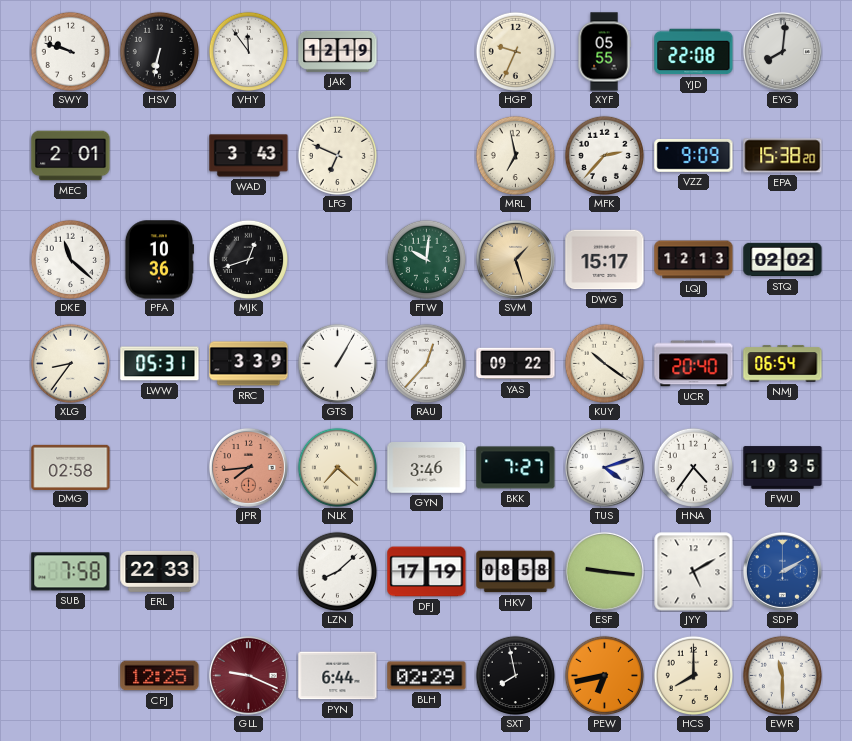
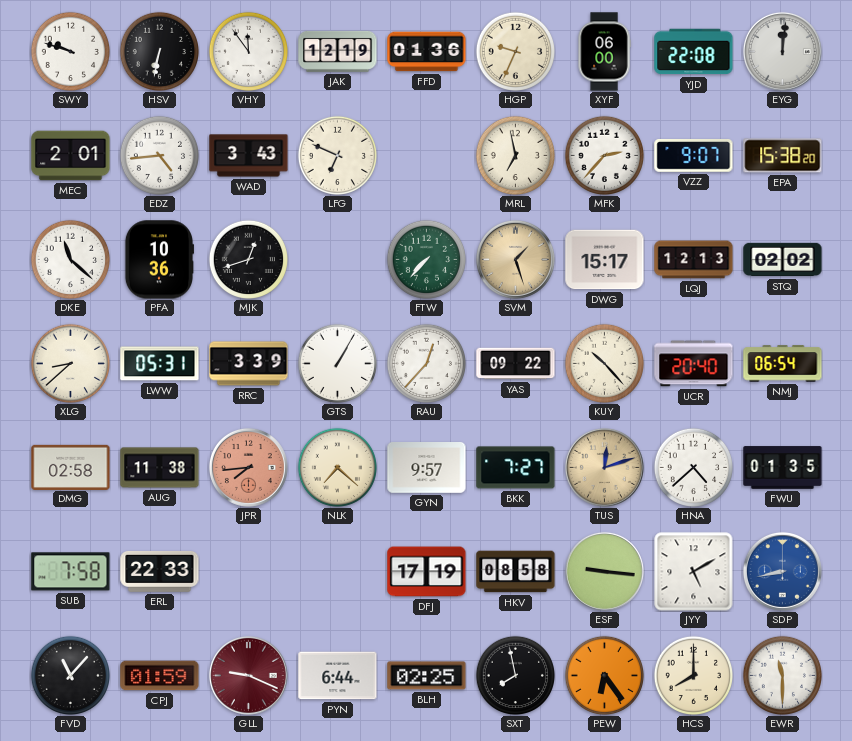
FFD: none -> 01:36 (427, 52)
XYF: 05:55 -> 06:00 (604, 52)
EYG: 8:01 -> 12:01 (782, 51)
EDZ: none -> 4:44 (159, 155)
VZZ: 9:09 -> 9:07 (694, 156)
FTW: 10:01 -> 7:37 (426, 259)
XLG: 8:36 -> 8:38 (70, 363)
KUY: 10:21 -> 10:23 (604, 363)
AUG: none -> 11:38 (160, 468)
GYN: 3:46 -> 9:57 (427, 468)
TUS: 4:12 -> 12:12 (604, 467)
TUS dial: white -> champagne (604, 467)
HNA: 4:36 -> 4:38 (693, 467)
FWU: 19:35 -> 01:35 (783, 468)
LZN: 8:08 -> none (337, 571)
SDP: 2:10 -> 8:43 (782, 571)
FVD: none -> 11:07 (70, 675)
CPJ: 12:25 -> 01:59 (160, 676)
BLH: 02:29 -> 02:25 (427, 676)
PEW: 6:43 -> 6:24 (604, 675)
